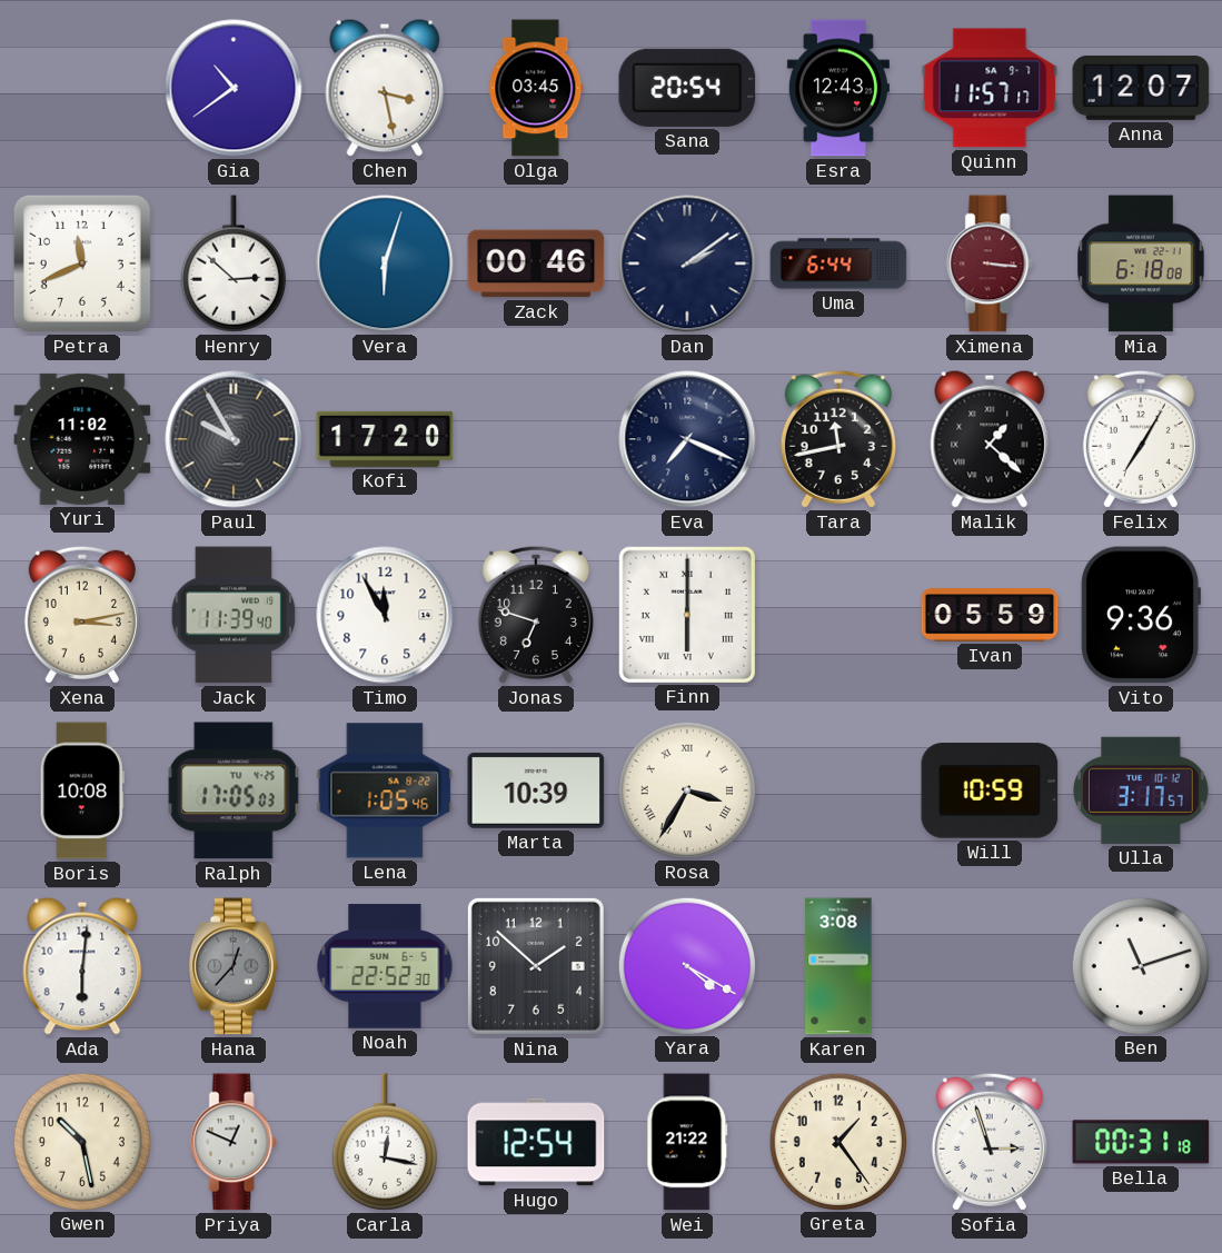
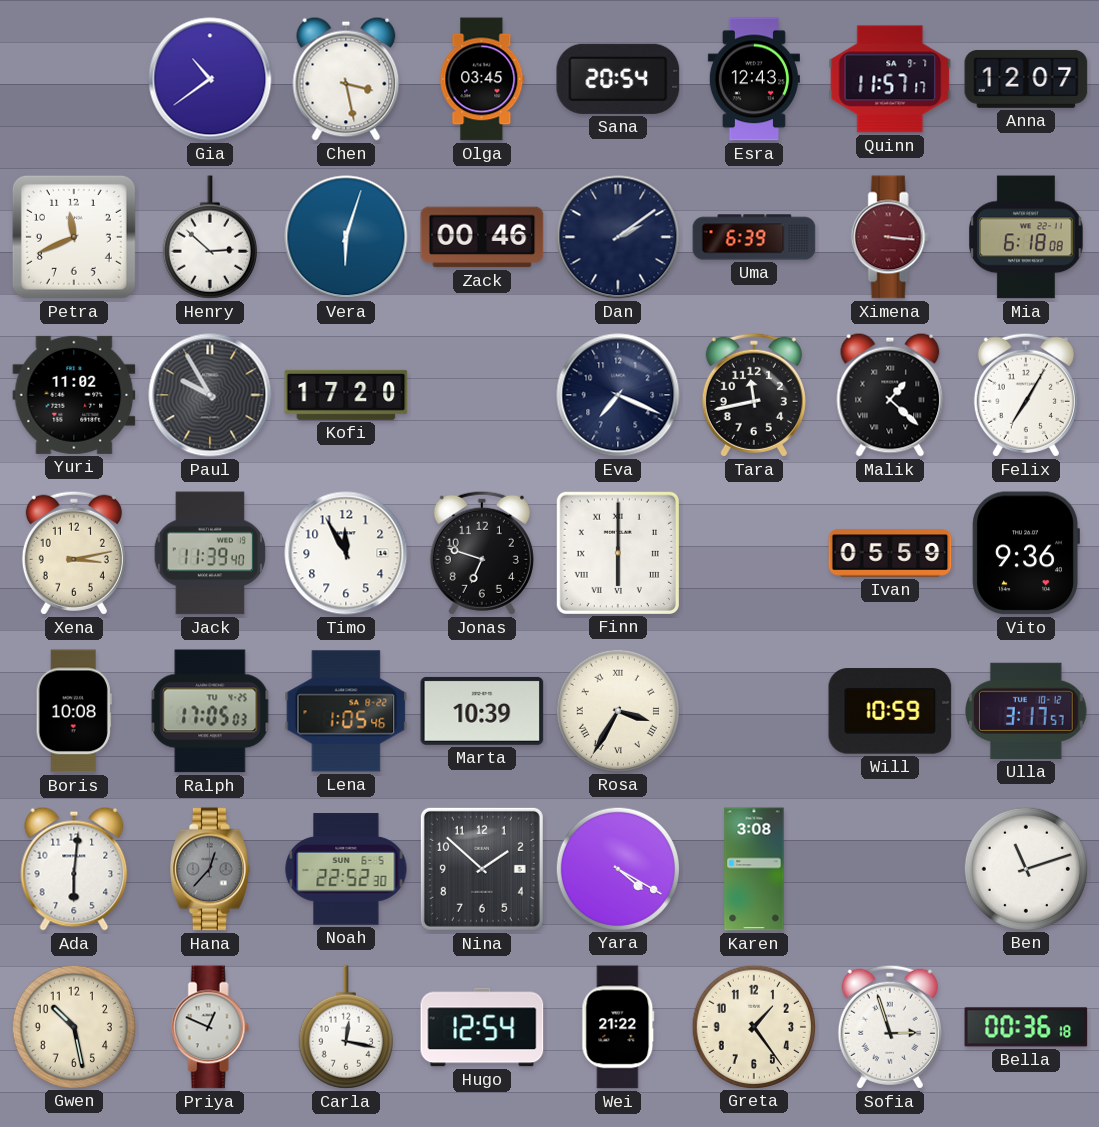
Uma: 6:44 -> 6:39 (754, 237)
Bella: 00:31 -> 00:36 (1026, 1027)
